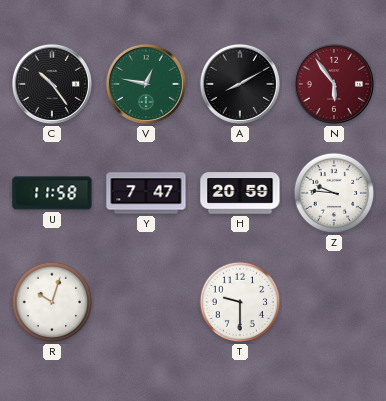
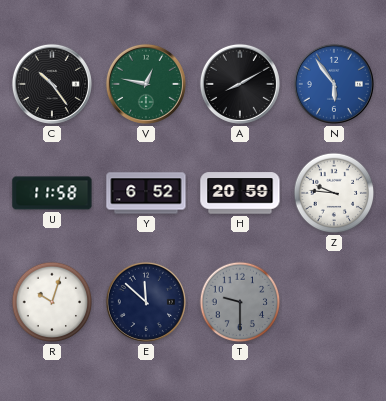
N dial: burgundy -> blue (334, 84)
Y: 7:47 -> 6:52 (146, 193)
E: none -> 11:52 (146, 302)
T dial: white -> grey (240, 302)
